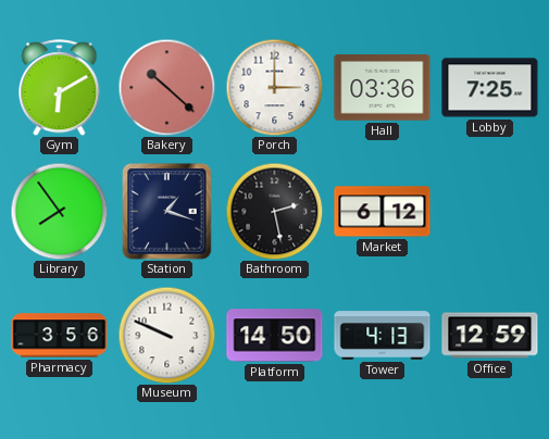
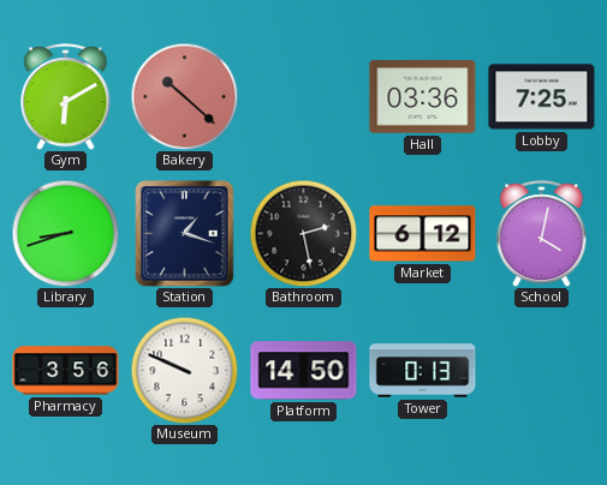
Porch: 3:00 -> none (274, 87)
Library: 7:54 -> 8:42 (65, 233)
School: none -> 4:02 (542, 234)
Tower: 4:13 -> 0:13 (423, 371)
Office: 12:59 -> none (490, 336)
